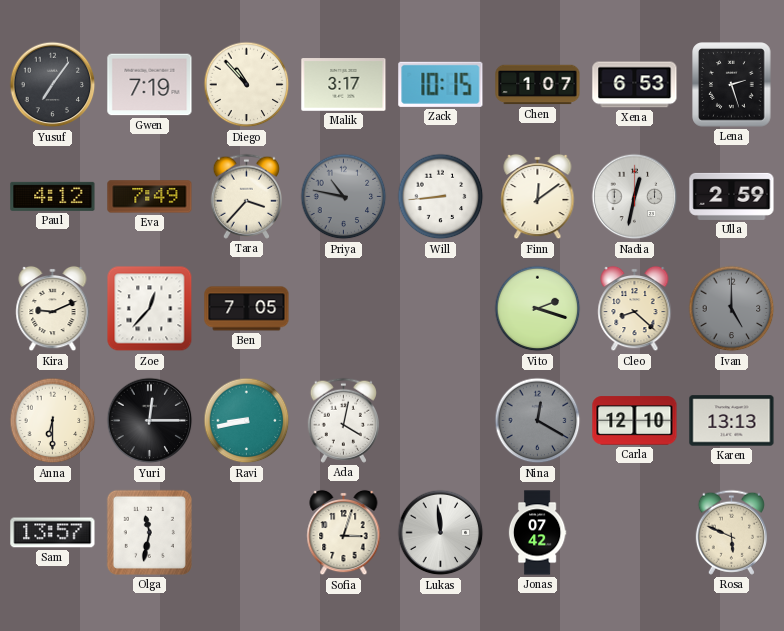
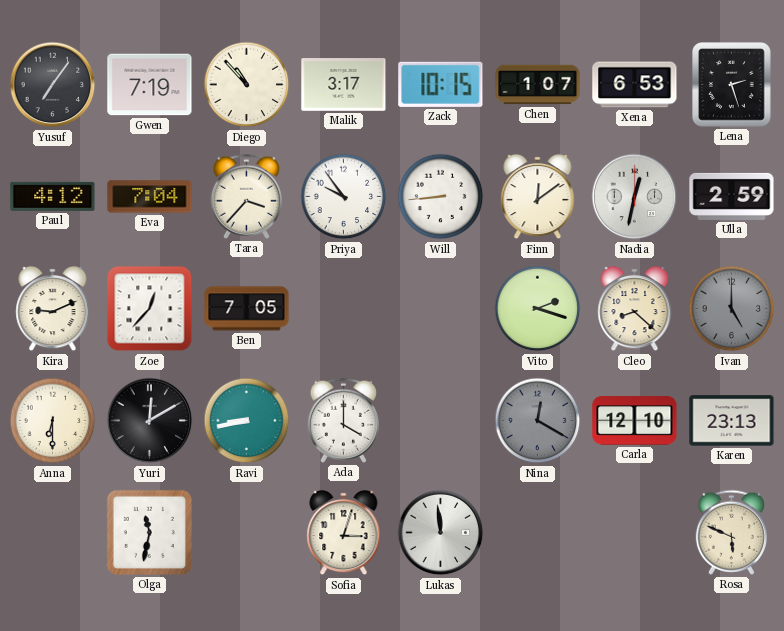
Eva: 7:49 -> 7:04 (150, 197)
Priya: 10:47 -> 9:54 (344, 197)
Priya dial: grey -> white (344, 197)
Yuri: 12:15 -> 12:10 (150, 421)
Ada: 4:02 -> 4:00 (343, 420)
Karen: 13:13 -> 23:13 (732, 421)
Sam: 13:57 -> none (53, 533)
Jonas: 07:42 -> none (537, 533)
